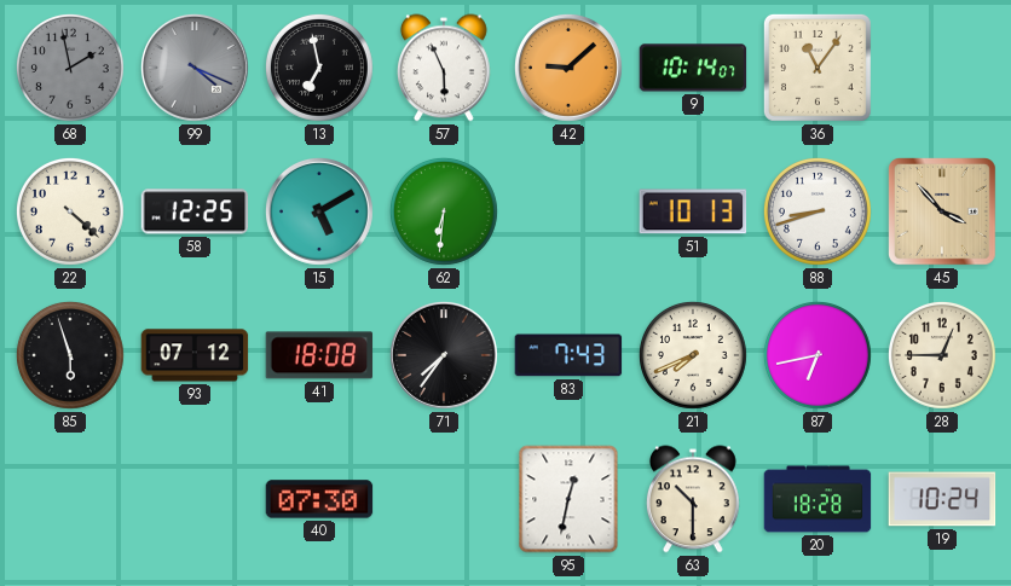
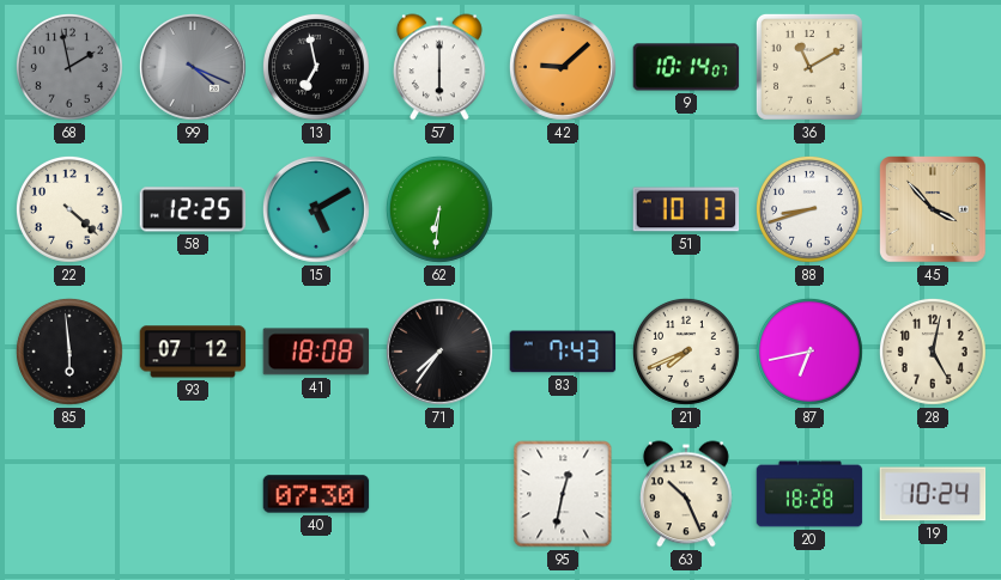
57: 5:56 -> 6:00 (439, 67)
36: 11:06 -> 11:10 (809, 67)
85: 5:57 -> 5:59 (69, 352)
28: 12:45 -> 5:02 (933, 352)
63: 10:30 -> 10:26 (686, 494)
